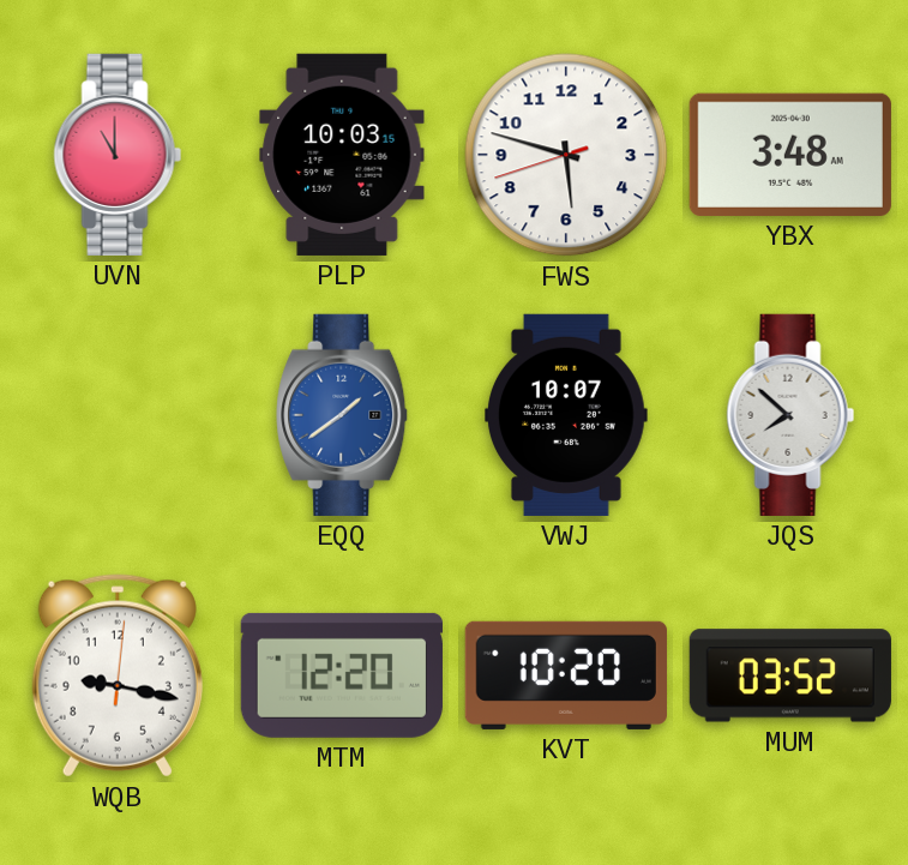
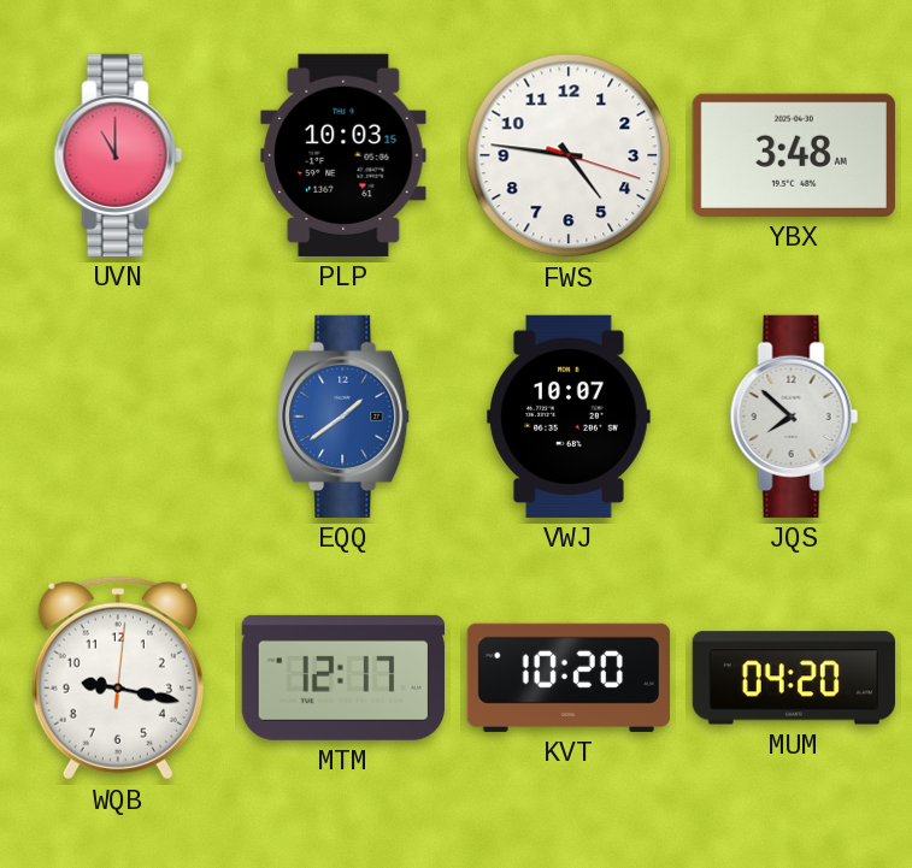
FWS: 5:47 -> 4:46 (569, 155)
MTM: 12:20 -> 12:17 (343, 678)
MUM: 03:52 -> 04:20 (794, 678)
